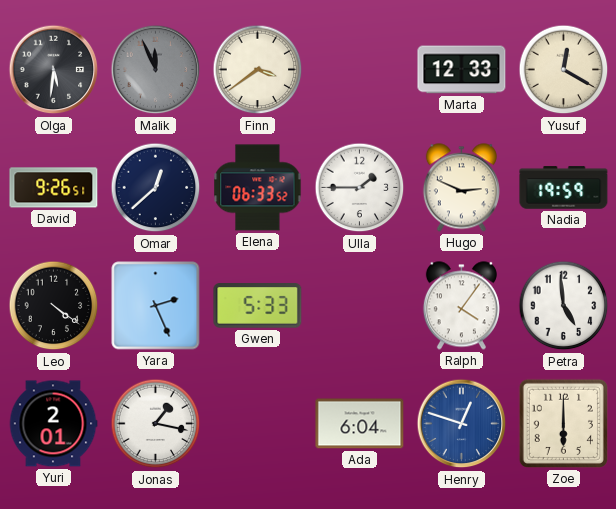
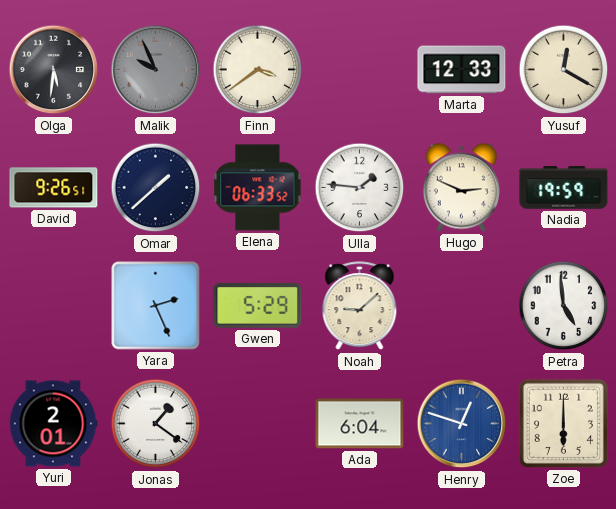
Malik: 11:56 -> 9:56 (156, 70)
Omar: 12:38 -> 1:38 (156, 188)
Ulla: 1:45 -> 1:46 (360, 188)
Leo: 4:21 -> none (54, 306)
Gwen: 5:33 -> 5:29 (258, 306)
Noah: none -> 9:08 (360, 306)
Ralph: 4:06 -> none (461, 306)
Jonas: 1:17 -> 1:21 (156, 424)
